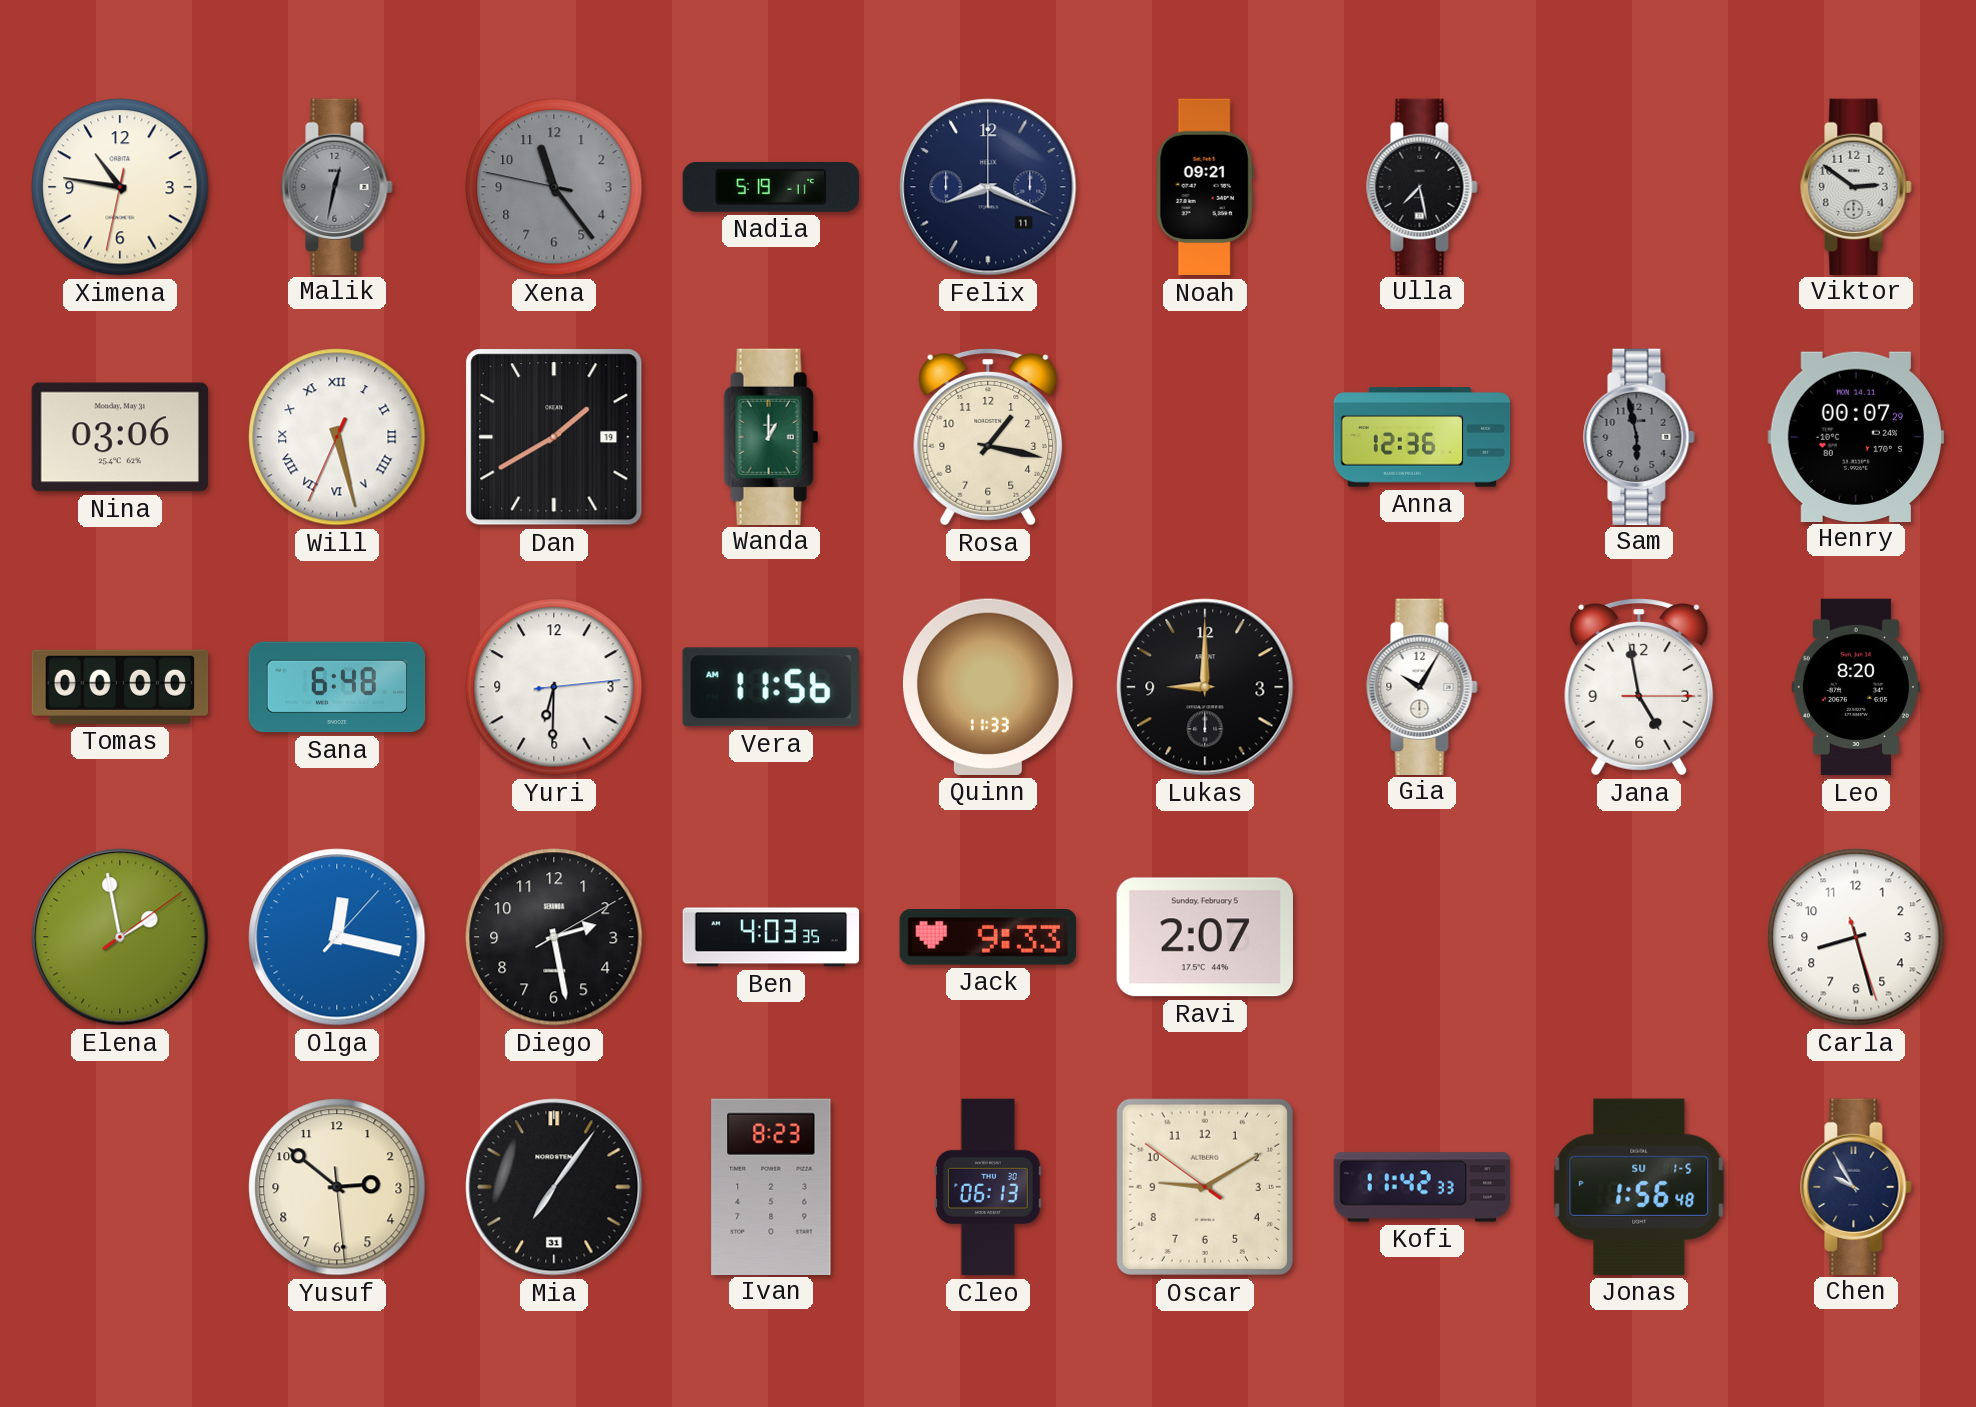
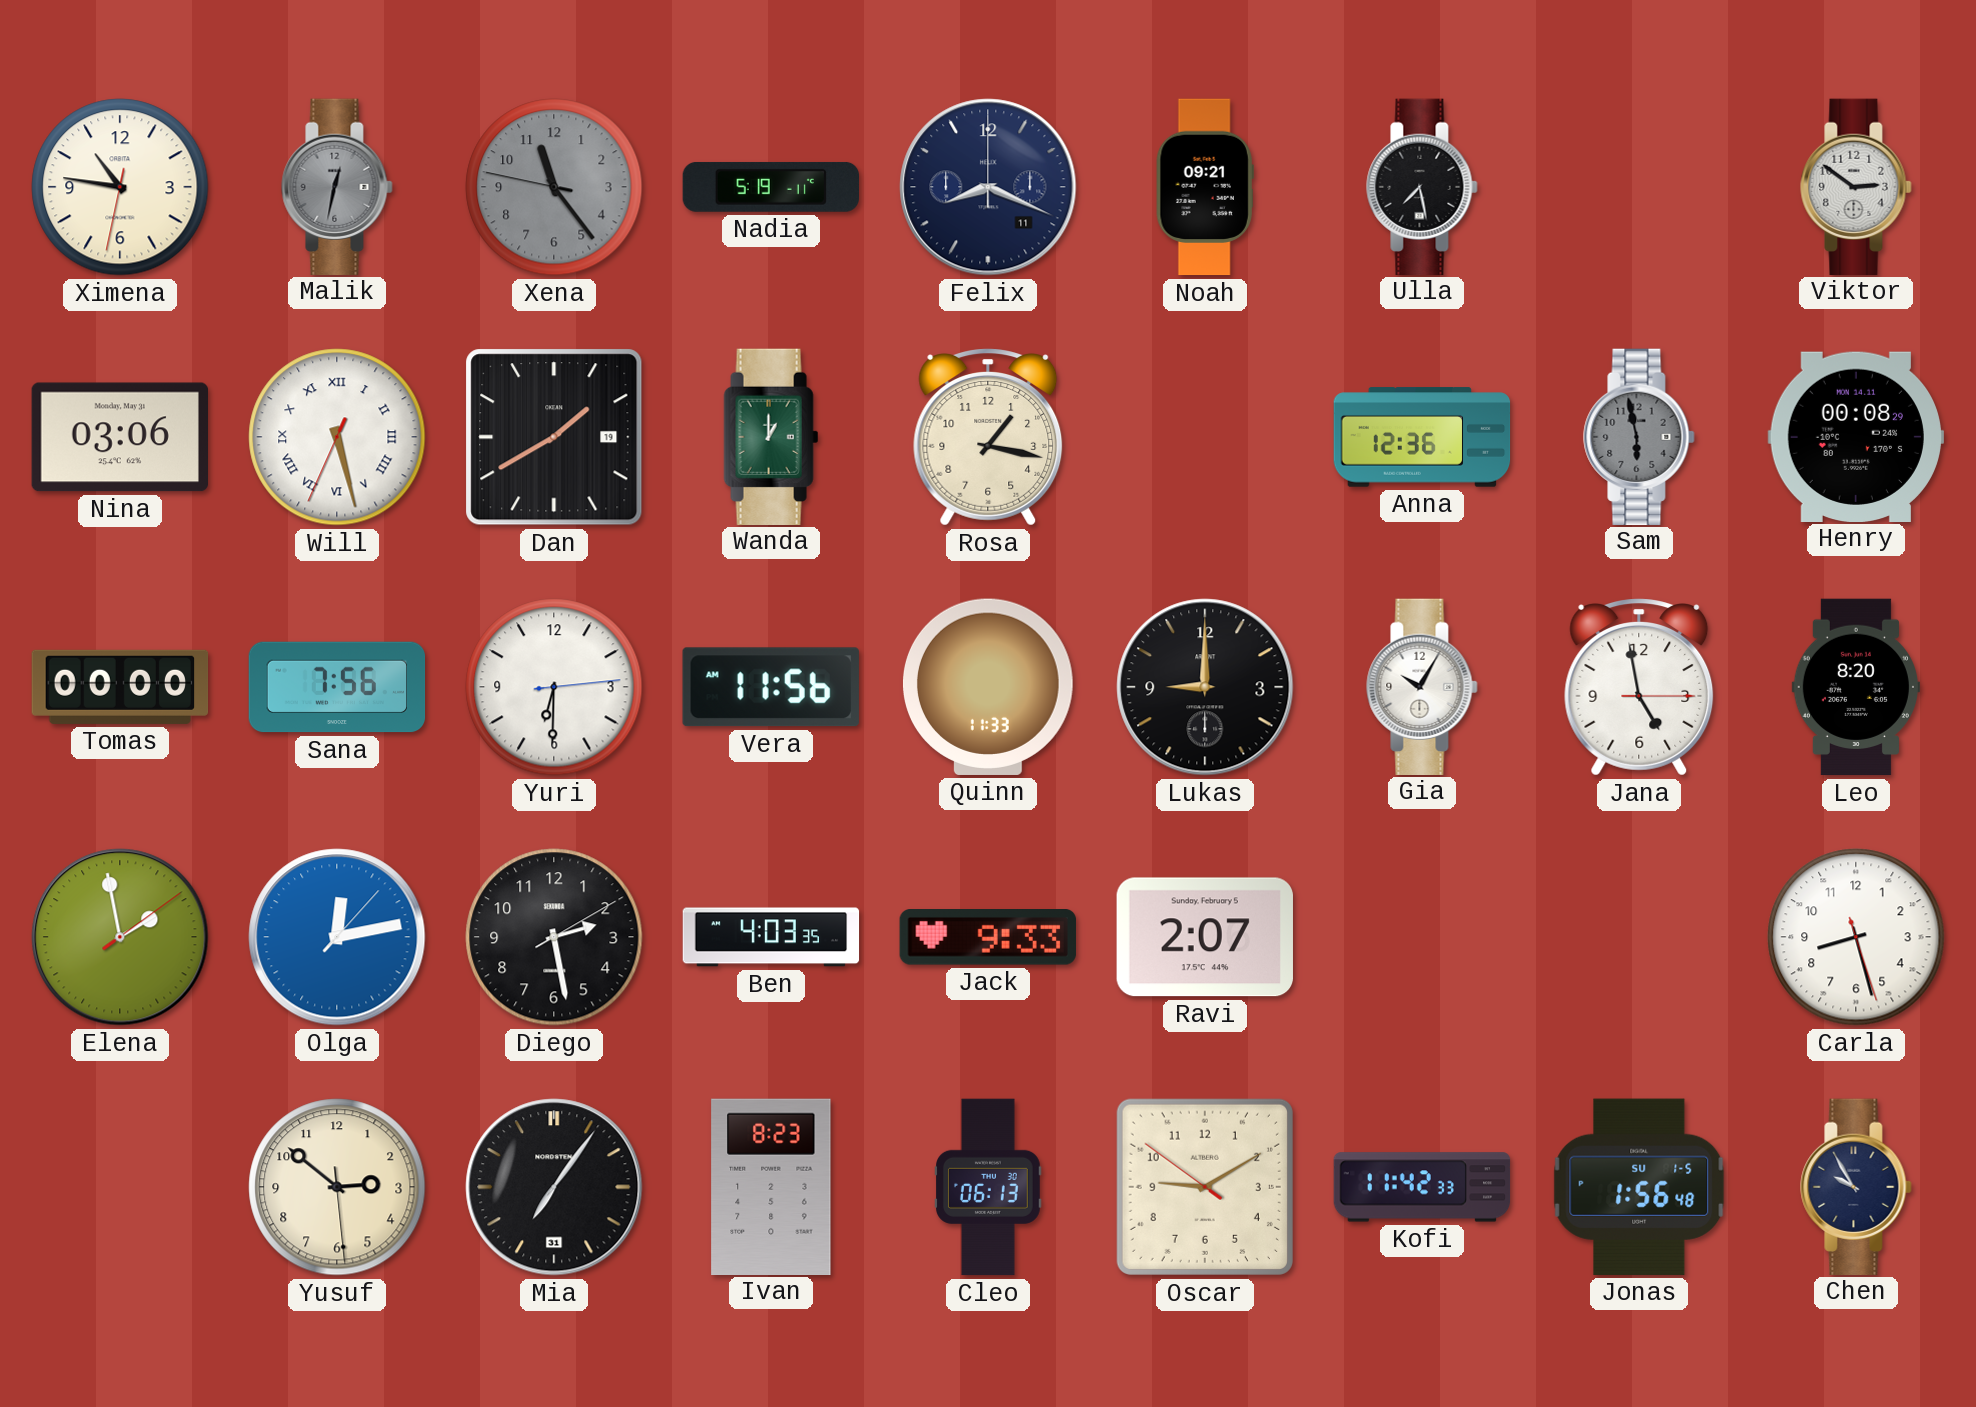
Henry: 00:07 -> 00:08 (1855, 436)
Sana: 6:48 -> 7:56 (337, 687)
Olga: 12:17 -> 12:13 (337, 937)
